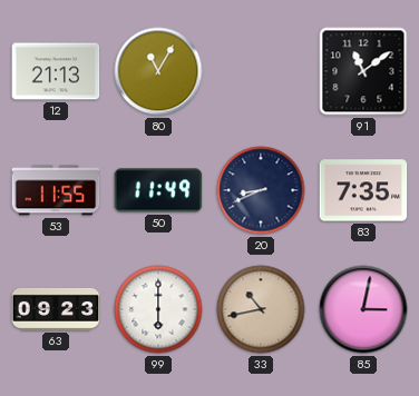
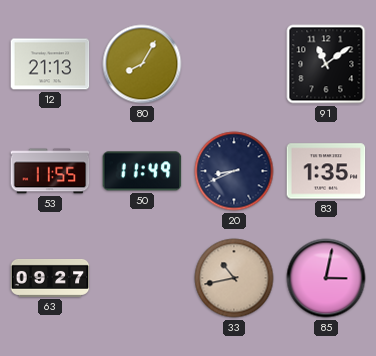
80: 11:05 -> 8:05 (142, 64)
83: 7:35 -> 1:35 (326, 171)
63: 09:23 -> 09:27 (50, 278)
99: 6:00 -> none (158, 309)
